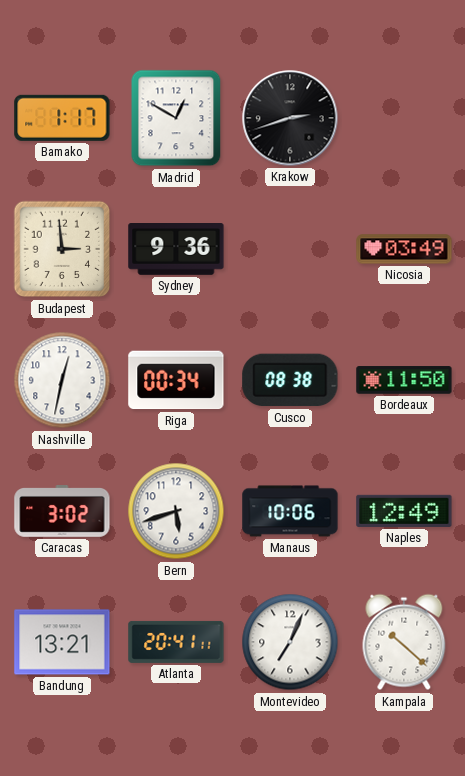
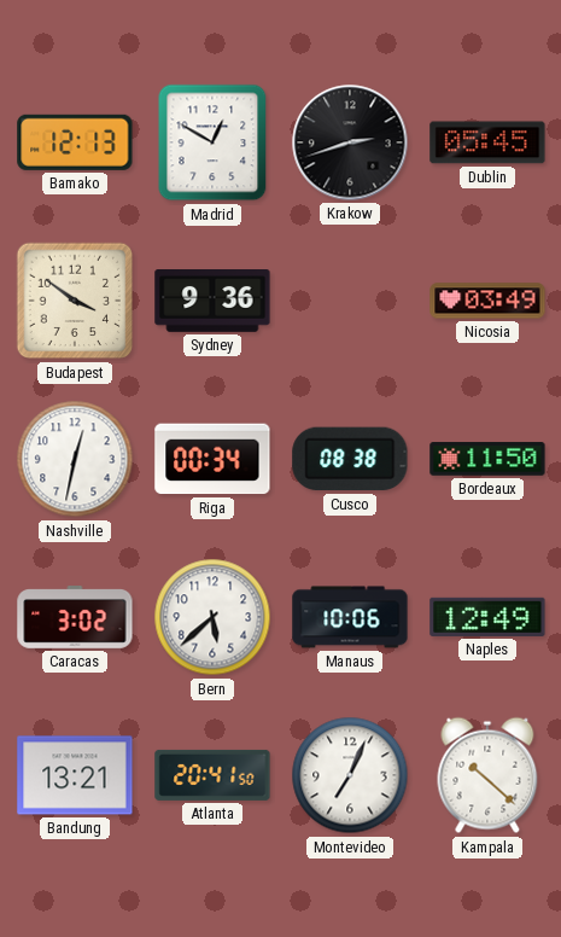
Bamako: 1:17 -> 12:13 (75, 142)
Dublin: none -> 05:45 (487, 142)
Budapest: 2:59 -> 3:51 (75, 301)
Bern: 5:42 -> 5:38 (212, 617)
Atlanta: 20:41:11 -> 20:41:50 (212, 775)
